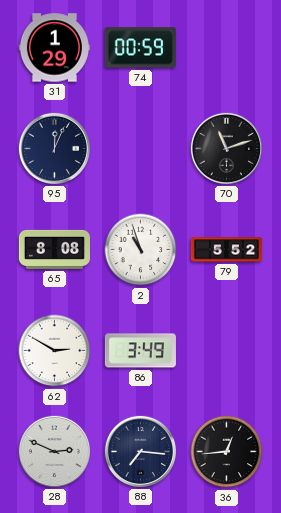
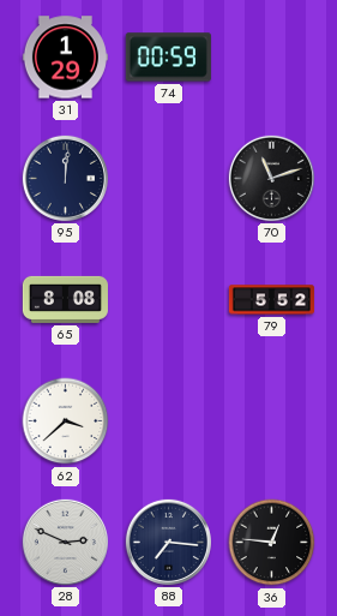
95: 12:04 -> 12:01 (65, 178)
2: 10:57 -> none (141, 250)
62: 2:50 -> 3:38 (66, 421)
86: 3:49 -> none (140, 351)
36: 12:44 -> 12:46 (272, 543)
